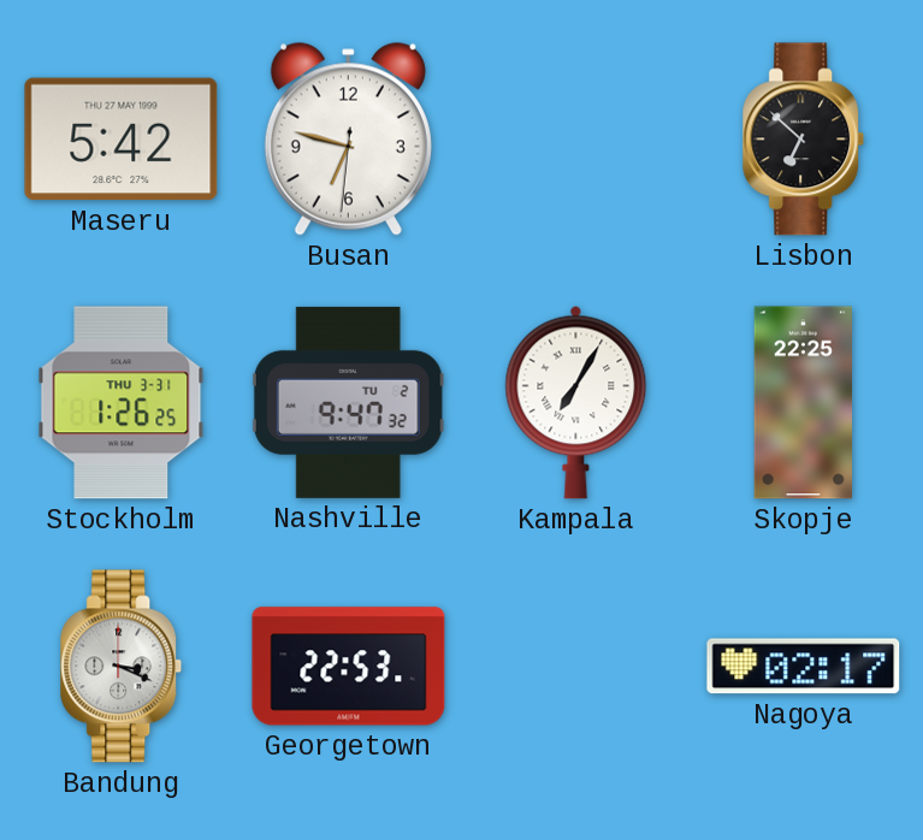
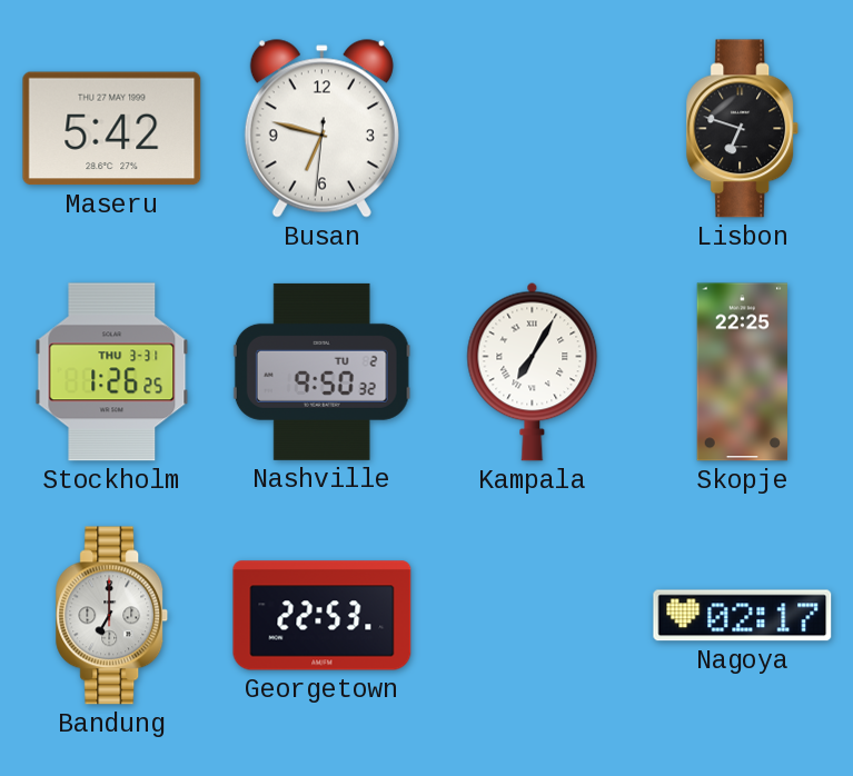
Lisbon: 6:52 -> 6:48 (743, 129)
Nashville: 9:47 -> 9:50 (321, 371)
Bandung: 3:19 -> 7:00 (112, 616)
